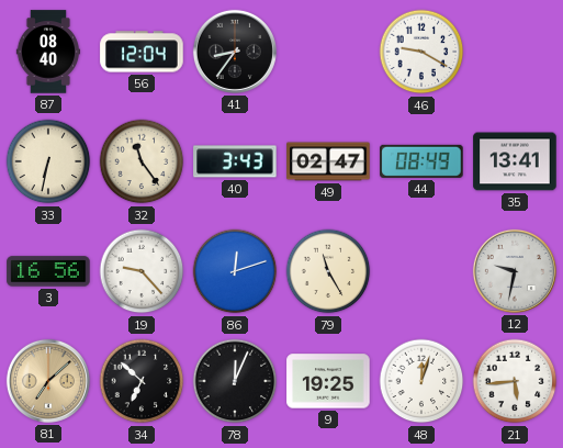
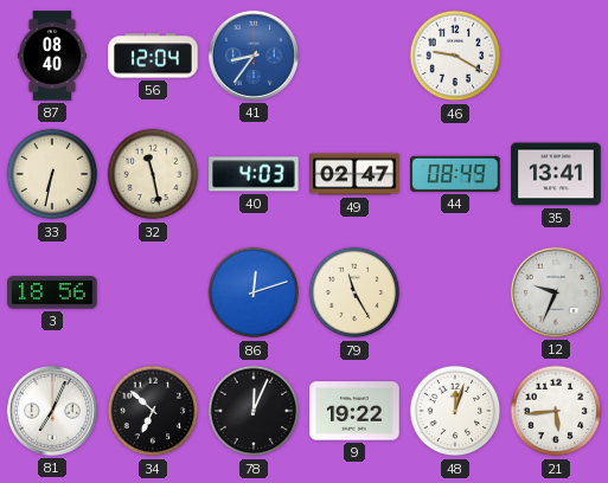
41 dial: black -> blue (254, 56)
32: 11:24 -> 11:28 (153, 174)
40: 3:43 -> 4:03 (254, 174)
3: 16:56 -> 18:56 (52, 292)
19: 9:23 -> none (142, 271)
12: 9:32 -> 9:34 (556, 292)
81: 7:08 -> 7:04 (52, 411)
81 dial: champagne -> white (52, 411)
9: 19:25 -> 19:22 (354, 411)
